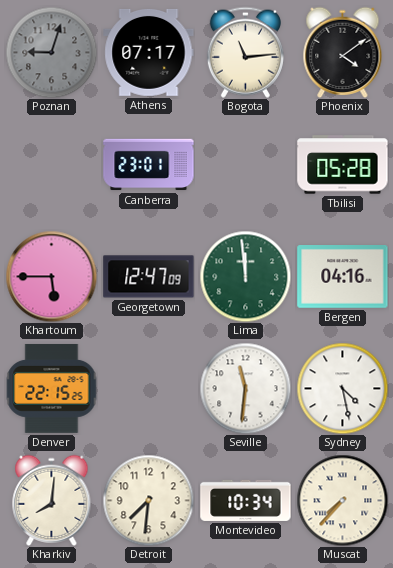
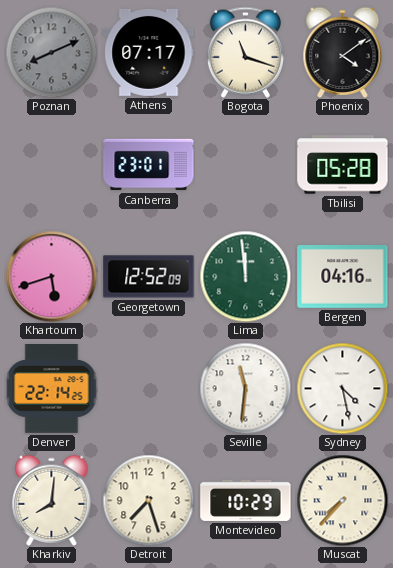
Poznan: 9:03 -> 8:11 (51, 52)
Bogota: 11:14 -> 11:18 (245, 52)
Khartoum: 5:45 -> 5:42 (51, 276)
Georgetown: 12:47 -> 12:52 (149, 277)
Denver: 22:15 -> 22:14 (51, 388)
Detroit: 7:31 -> 7:27 (148, 500)
Montevideo: 10:34 -> 10:29 (246, 500)
